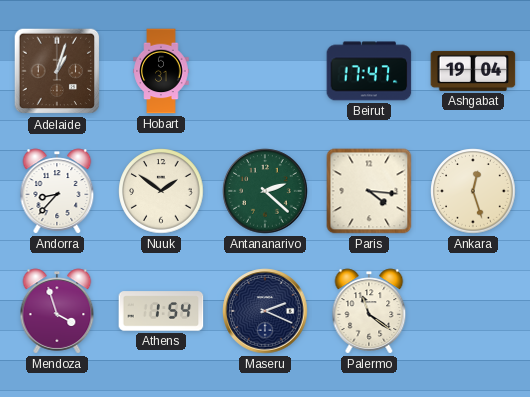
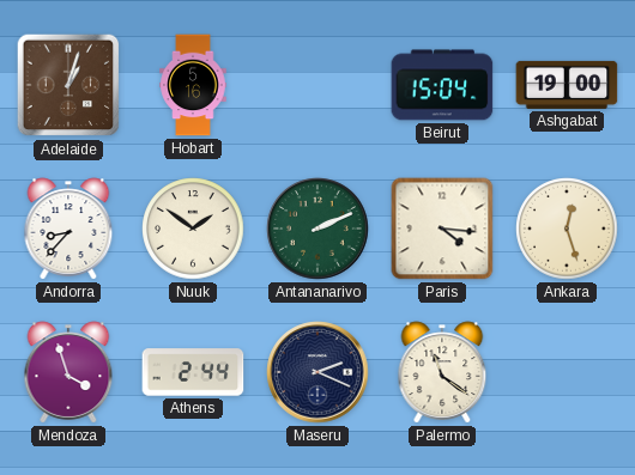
Hobart: 5:31 -> 5:16 (193, 85)
Beirut: 17:47 -> 15:04 (442, 85)
Ashgabat: 19:04 -> 19:00 (567, 85)
Antananarivo: 2:22 -> 2:11 (317, 229)
Athens: 1:54 -> 2:44 (193, 372)
